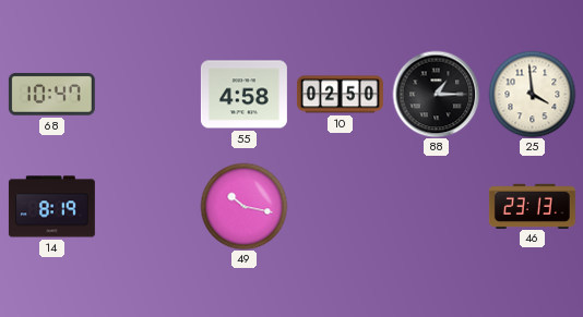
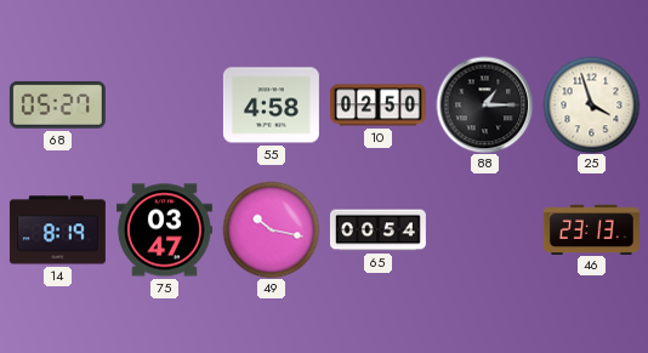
68: 10:47 -> 05:27 (57, 104)
25: 3:59 -> 3:57 (591, 104)
75: none -> 03:47 (164, 230)
65: none -> 00:54 (377, 230)
